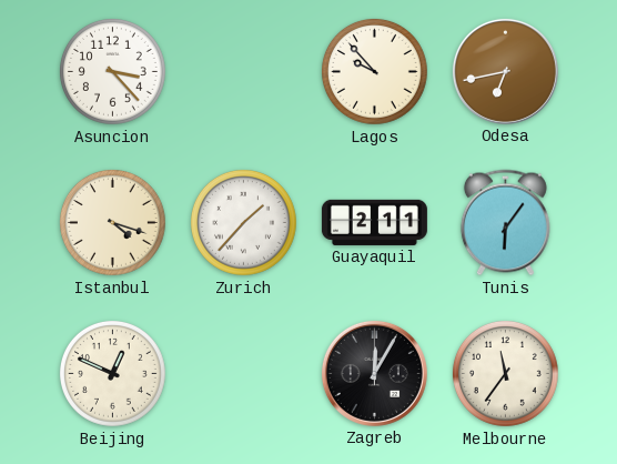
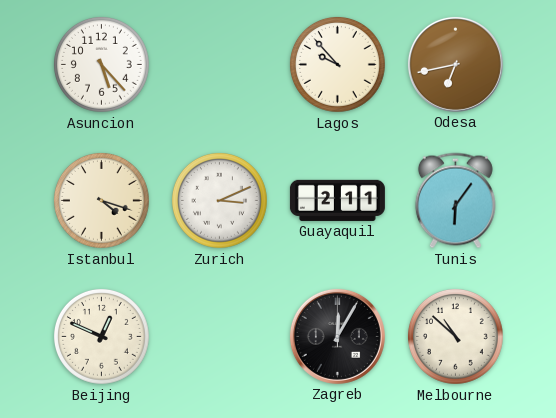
Asuncion: 3:23 -> 5:23 (101, 64)
Zurich: 1:37 -> 3:11 (219, 200)
Melbourne: 11:36 -> 10:52 (455, 336)
